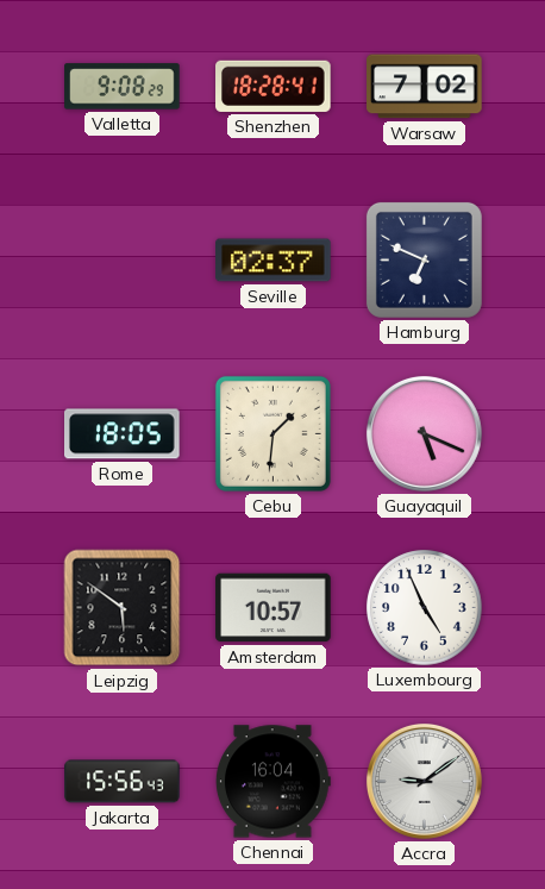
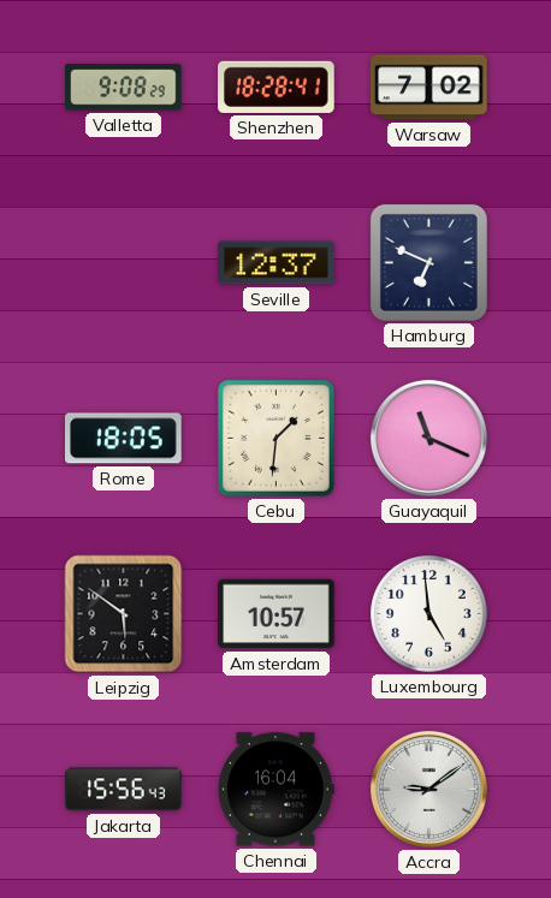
Seville: 02:37 -> 12:37 (277, 263)
Guayaquil: 5:19 -> 11:19 (428, 438)
Luxembourg: 4:56 -> 4:59 (429, 614)
